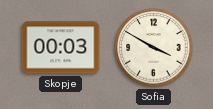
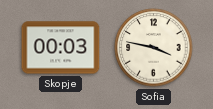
Sofia: 3:50 -> 3:47 (154, 48)
